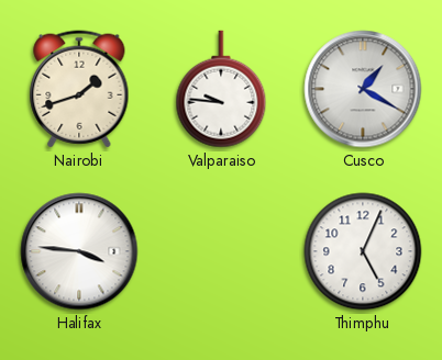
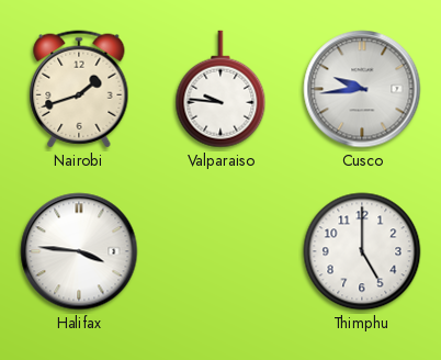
Cusco: 1:20 -> 9:44 (362, 89)
Thimphu: 5:04 -> 5:00 (362, 251)
